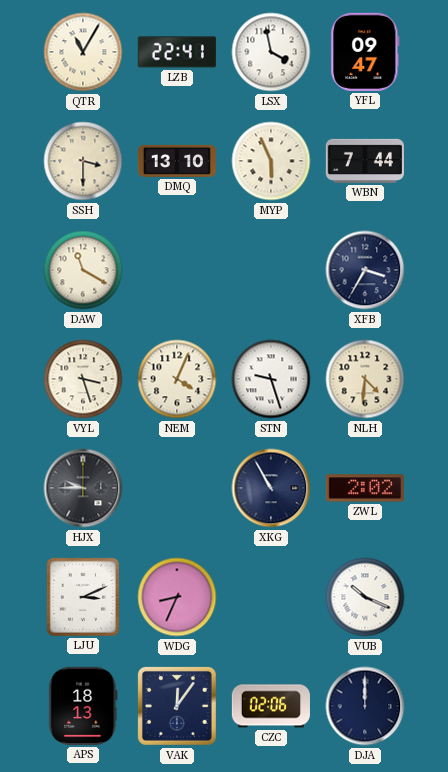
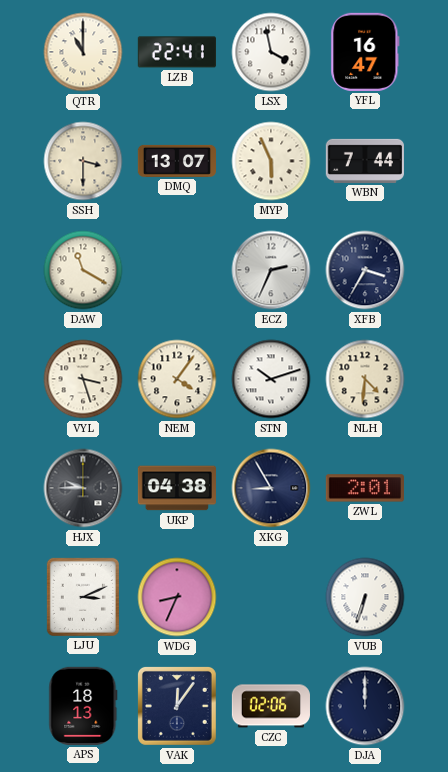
QTR: 11:05 -> 11:00 (83, 52)
YFL: 09:47 -> 16:47 (365, 52)
DMQ: 13:10 -> 13:07 (176, 161)
ECZ: none -> 2:34 (271, 270)
NEM: 4:04 -> 4:06 (177, 379)
STN: 9:27 -> 10:12 (271, 379)
UKP: none -> 04:38 (176, 488)
XKG: 10:55 -> 8:55 (271, 488)
ZWL: 2:02 -> 2:01 (365, 488)
VUB: 10:19 -> 6:33 (365, 597)
